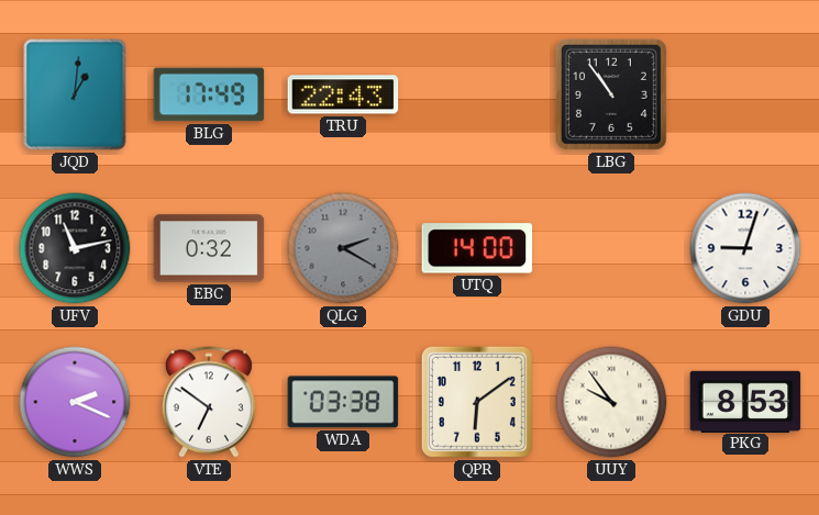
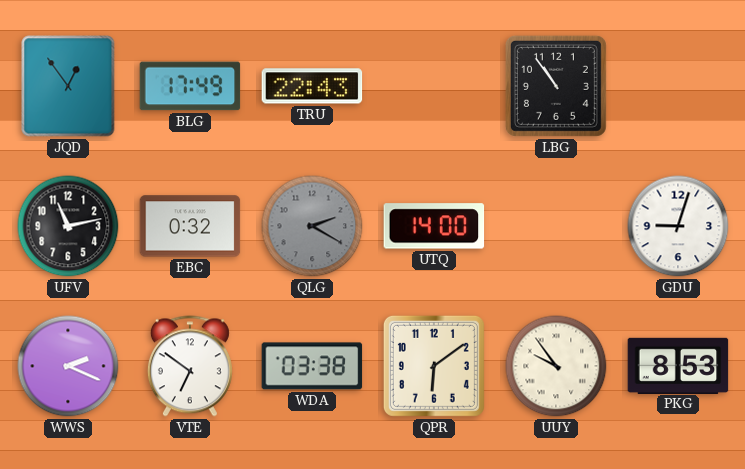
JQD: 1:01 -> 12:54 (68, 86)
